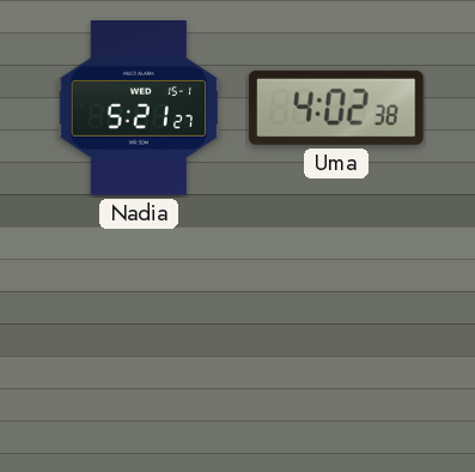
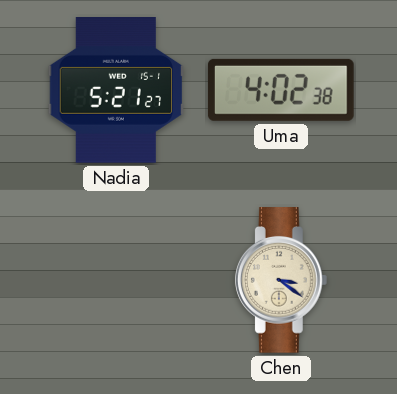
Chen: none -> 3:21 (281, 280)
